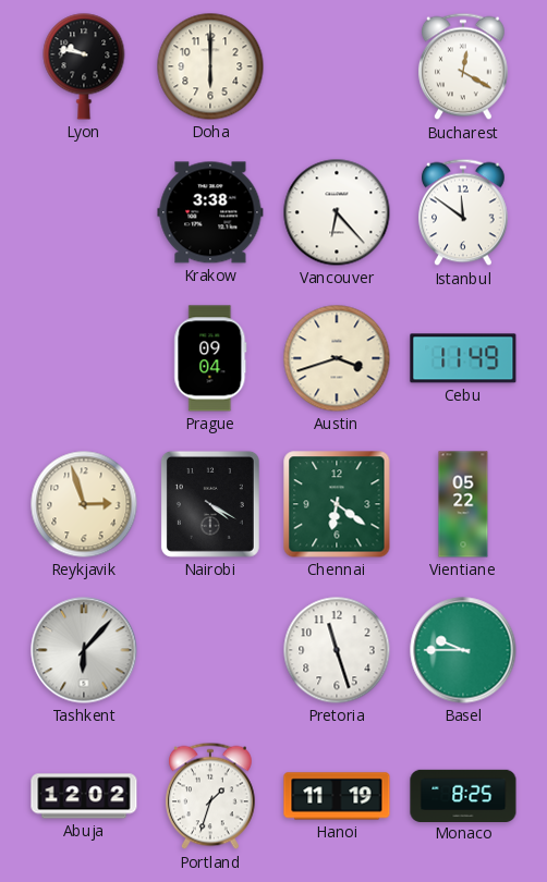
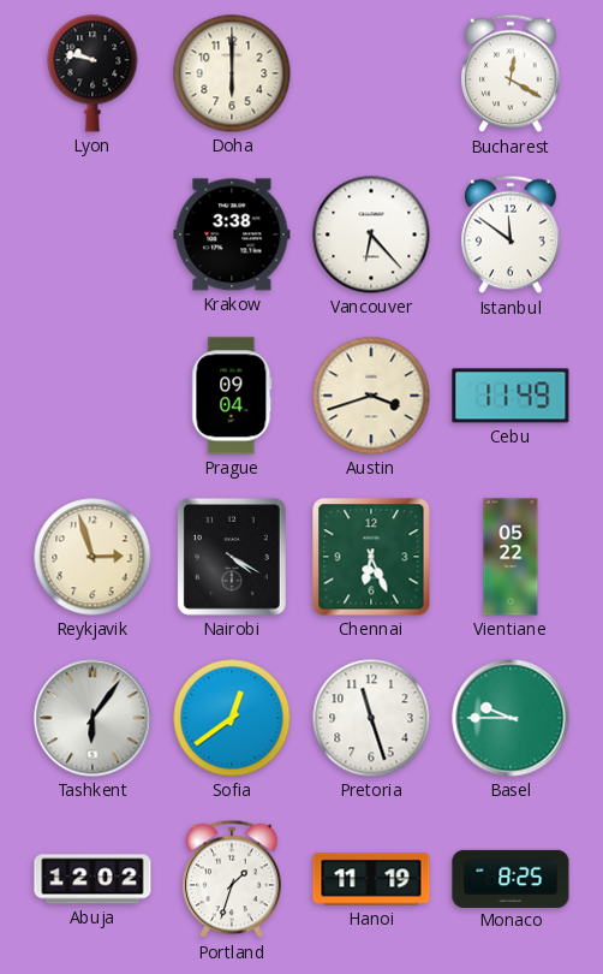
Chennai: 6:21 -> 6:26 (371, 557)
Tashkent: 6:07 -> 6:06 (92, 718)
Sofia: none -> 12:39 (232, 718)
